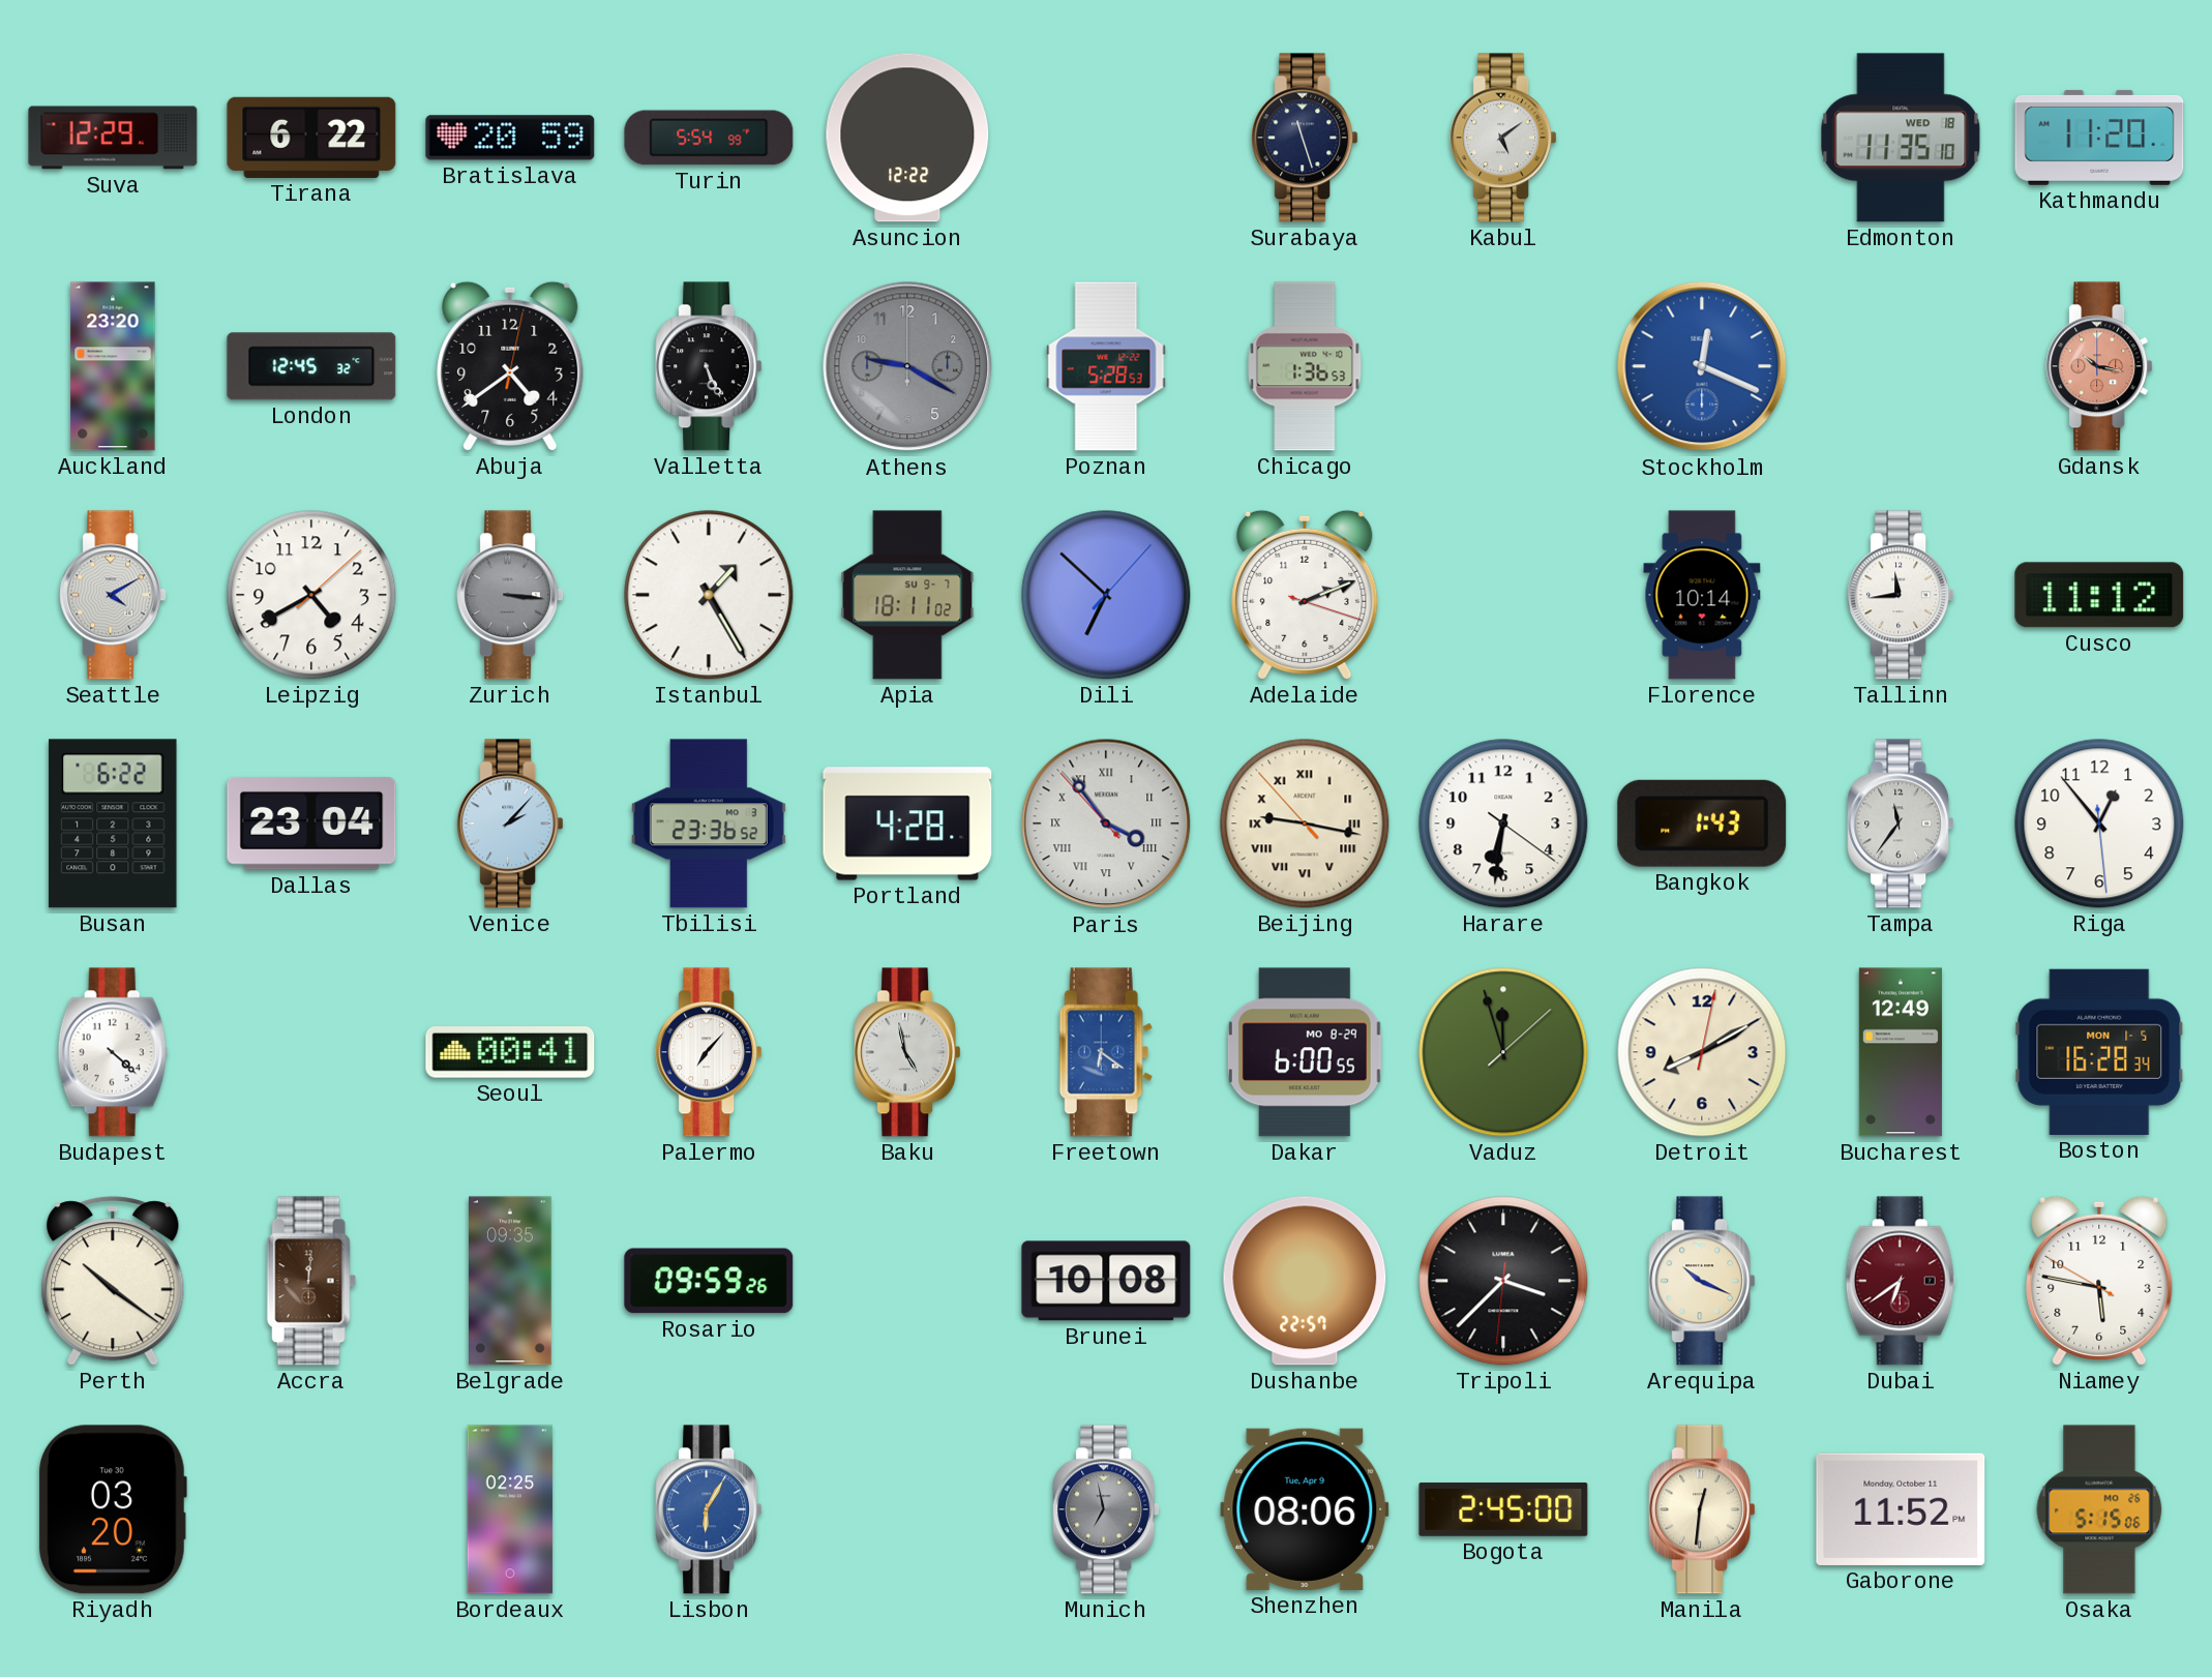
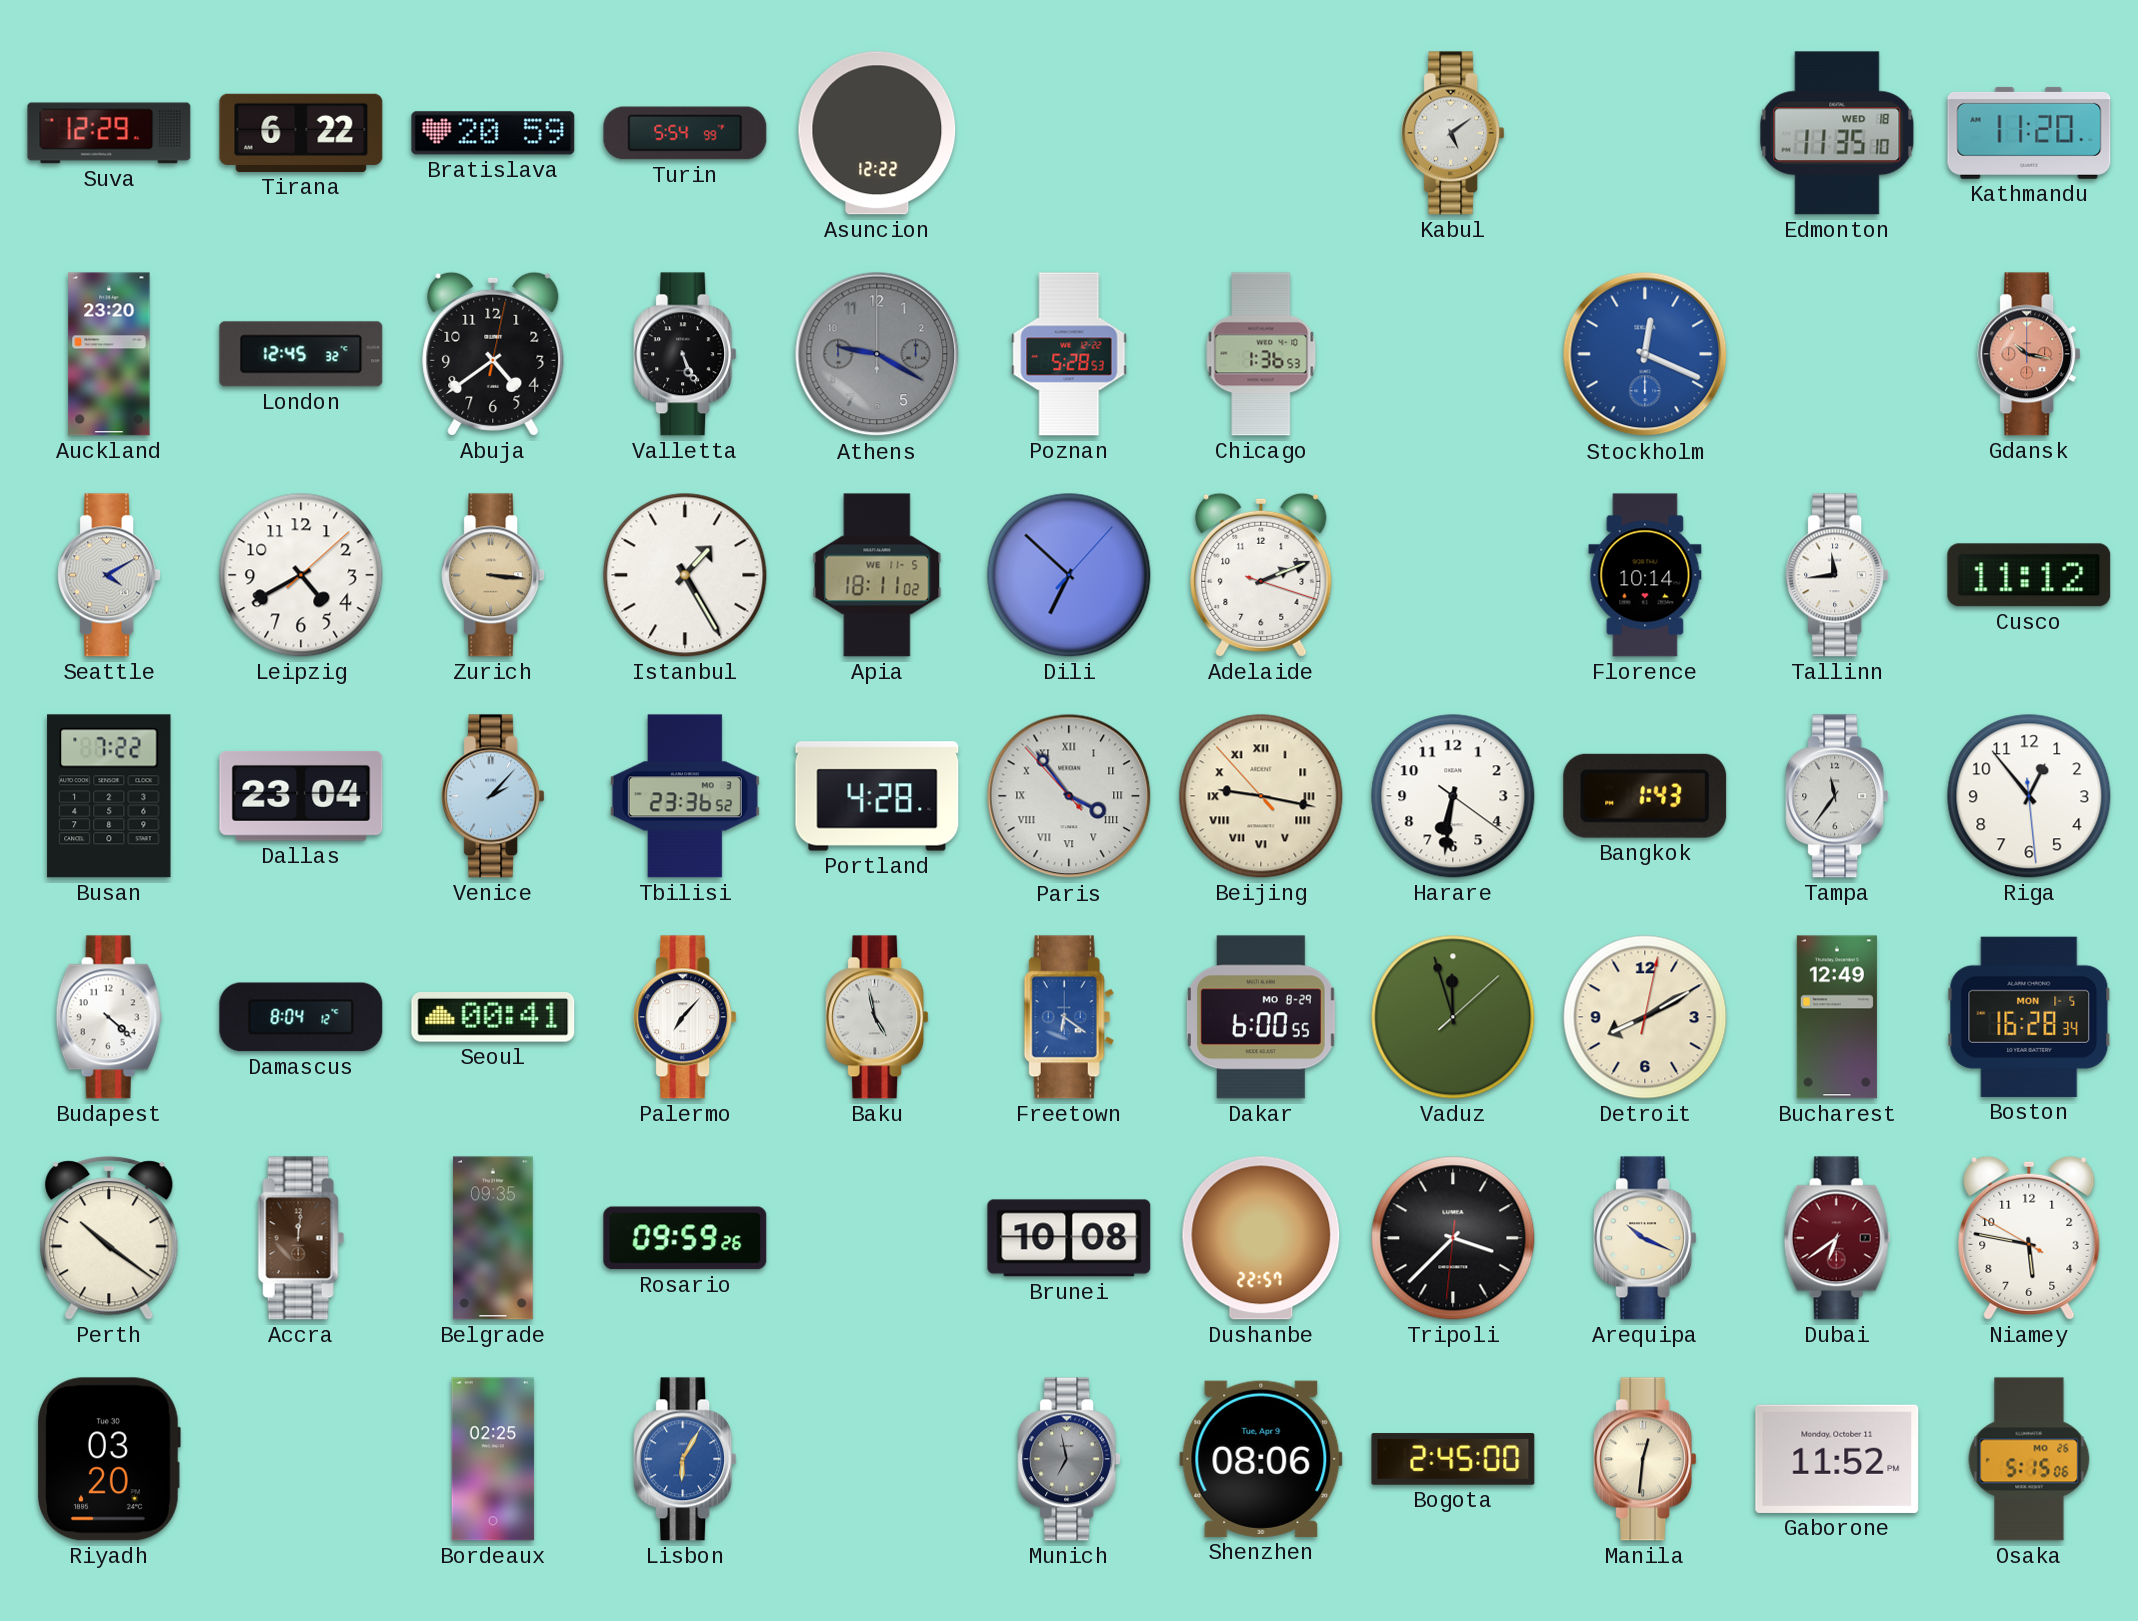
Surabaya: 11:27 -> none (1305, 138)
Zurich dial: grey -> champagne (493, 575)
Apia date: SU 9-7 -> WE 11-5 (877, 575)
Busan: 6:22 -> 7:22 (109, 796)
Damascus: none -> 8:04 (301, 1017)
